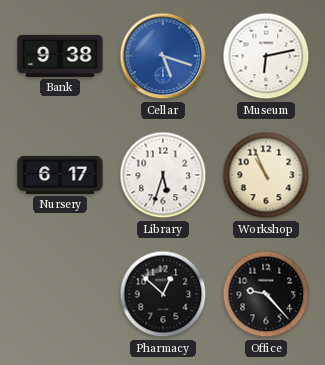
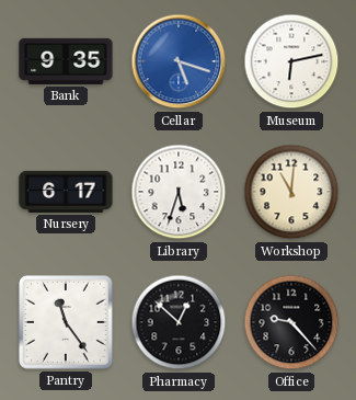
Bank: 9:38 -> 9:35 (66, 61)
Workshop: 10:56 -> 11:01 (291, 192)
Pantry: none -> 11:24 (67, 323)
